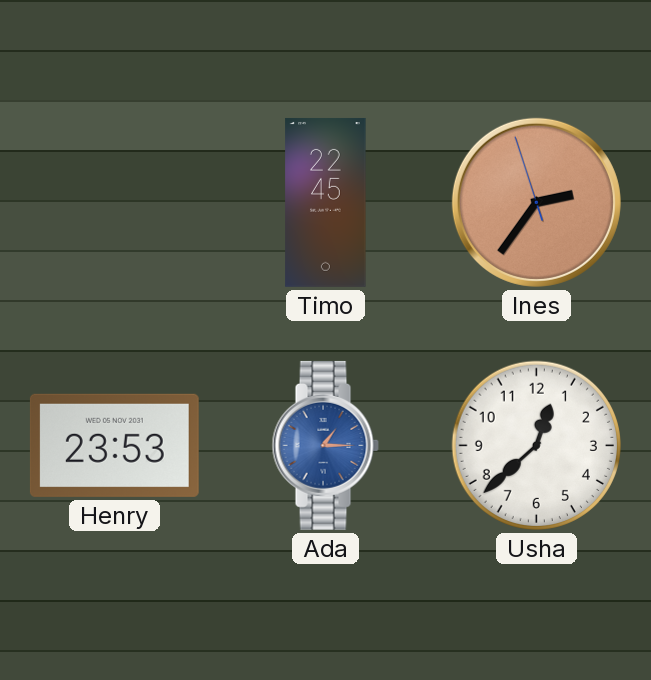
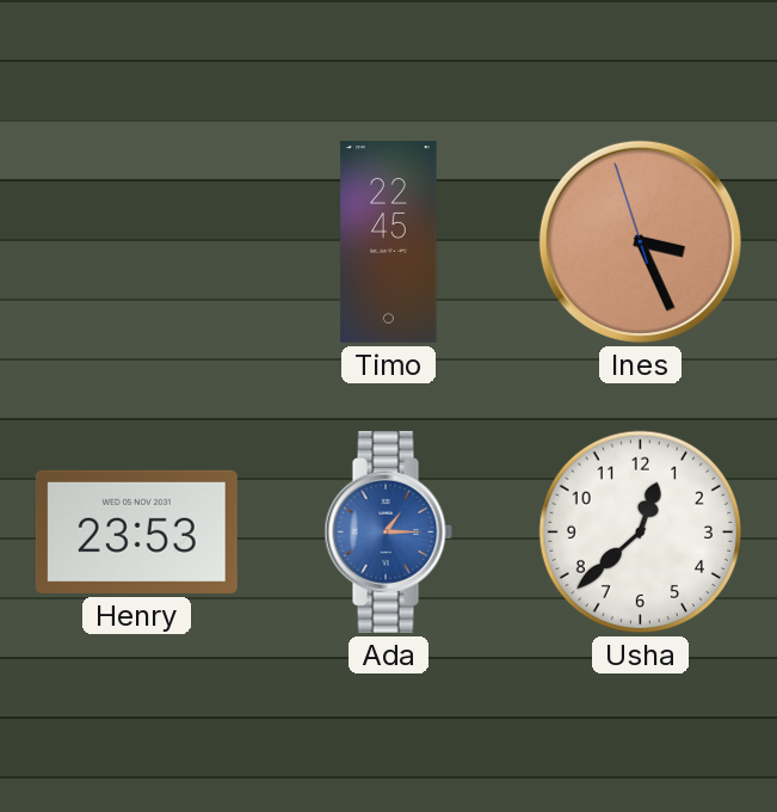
Ines: 2:35 -> 3:25 (640, 241)
